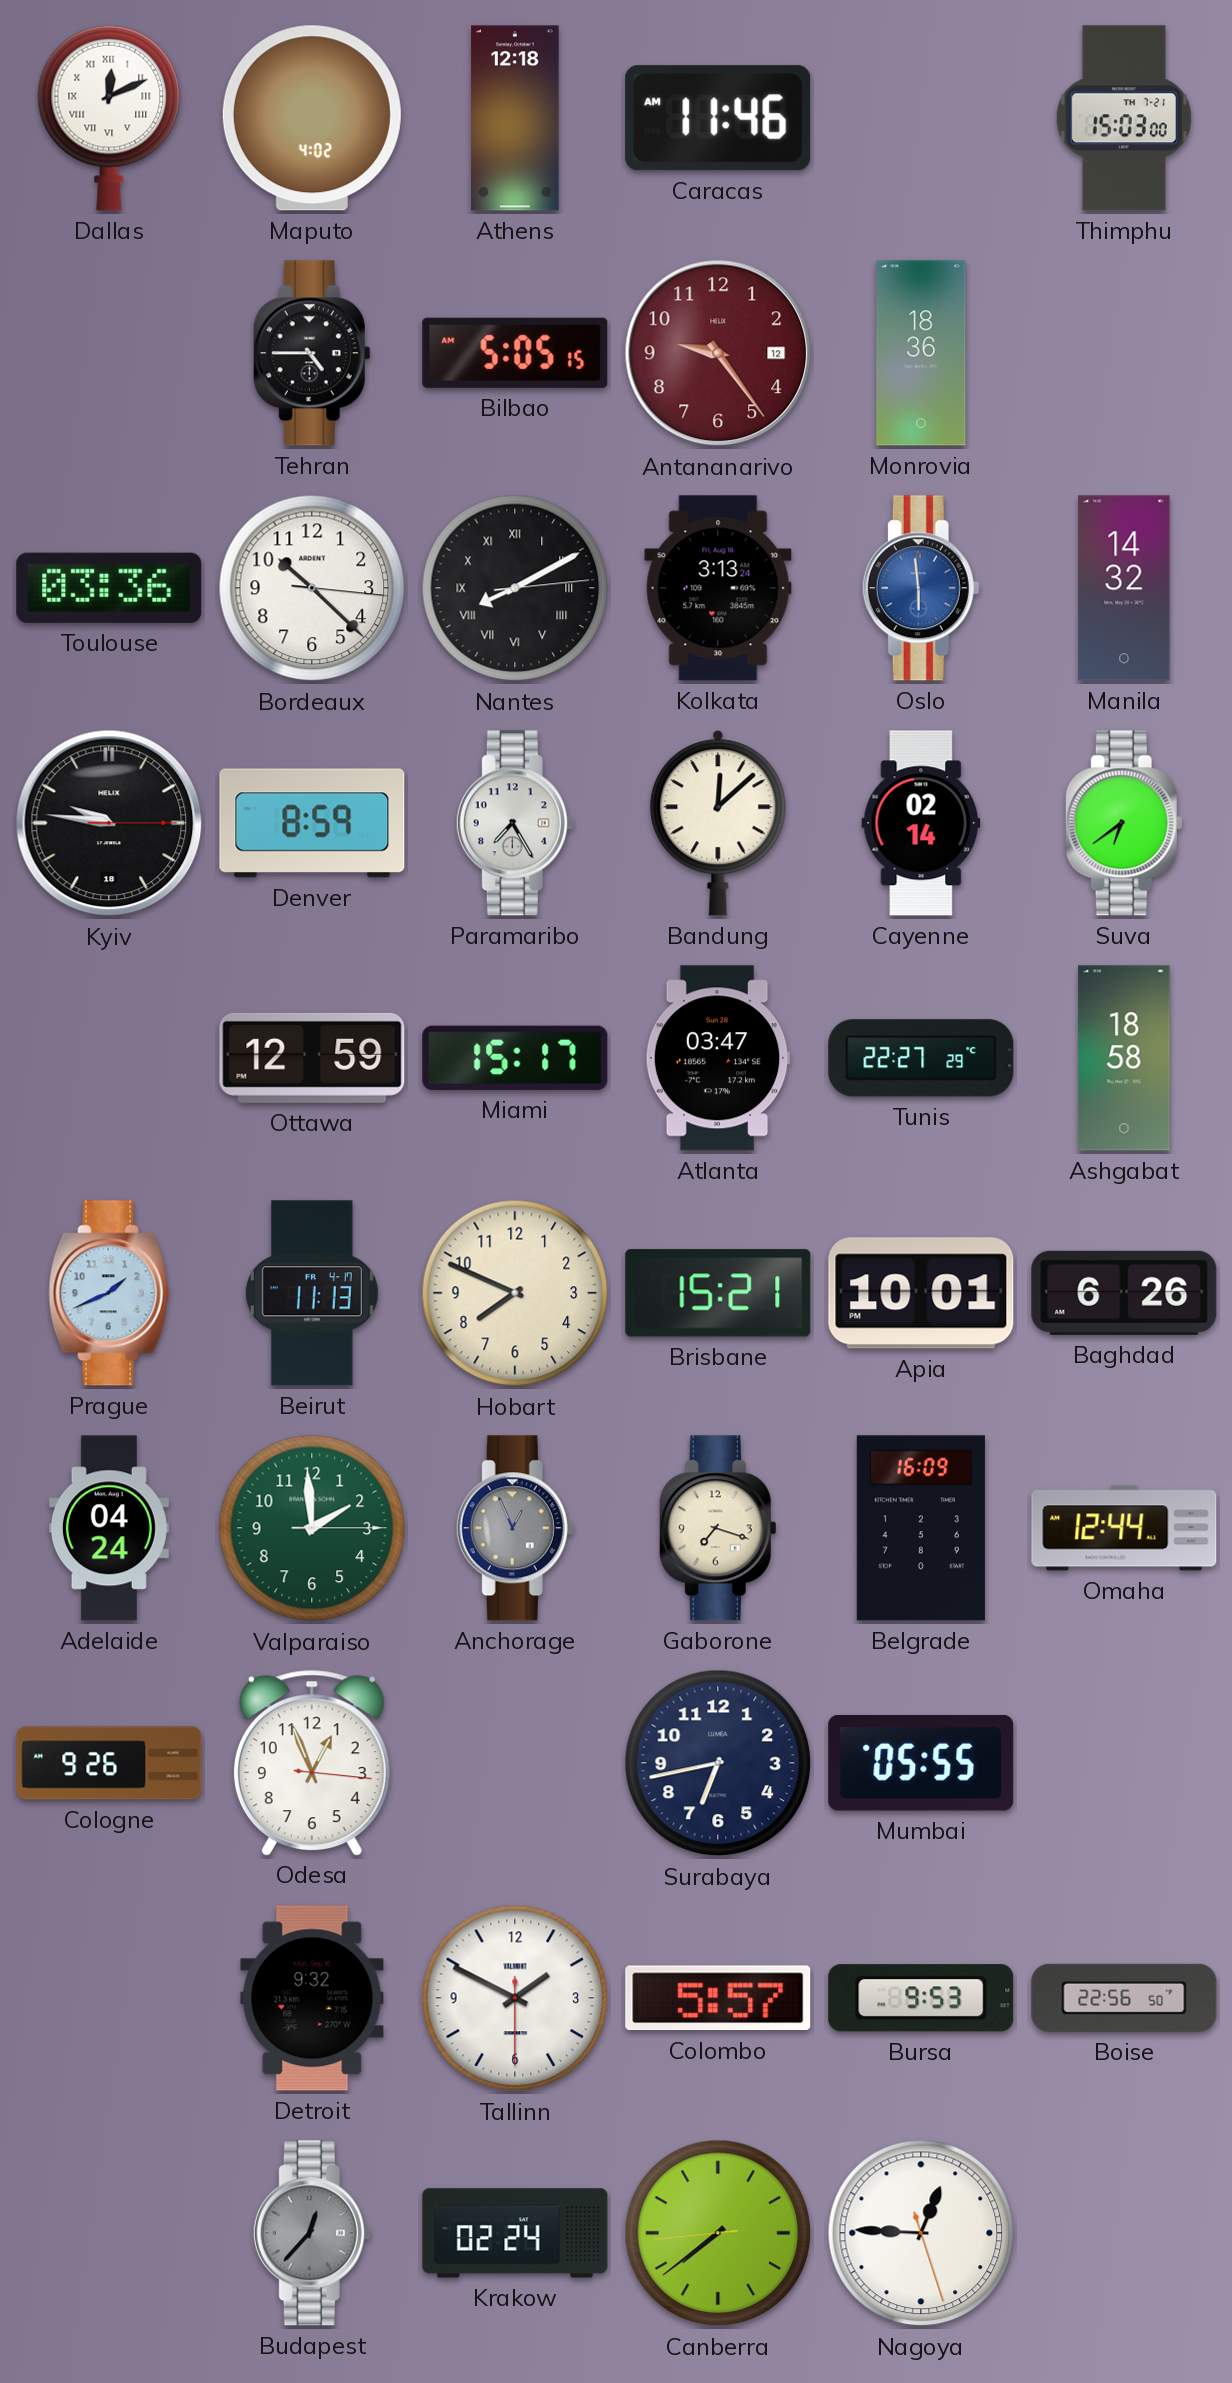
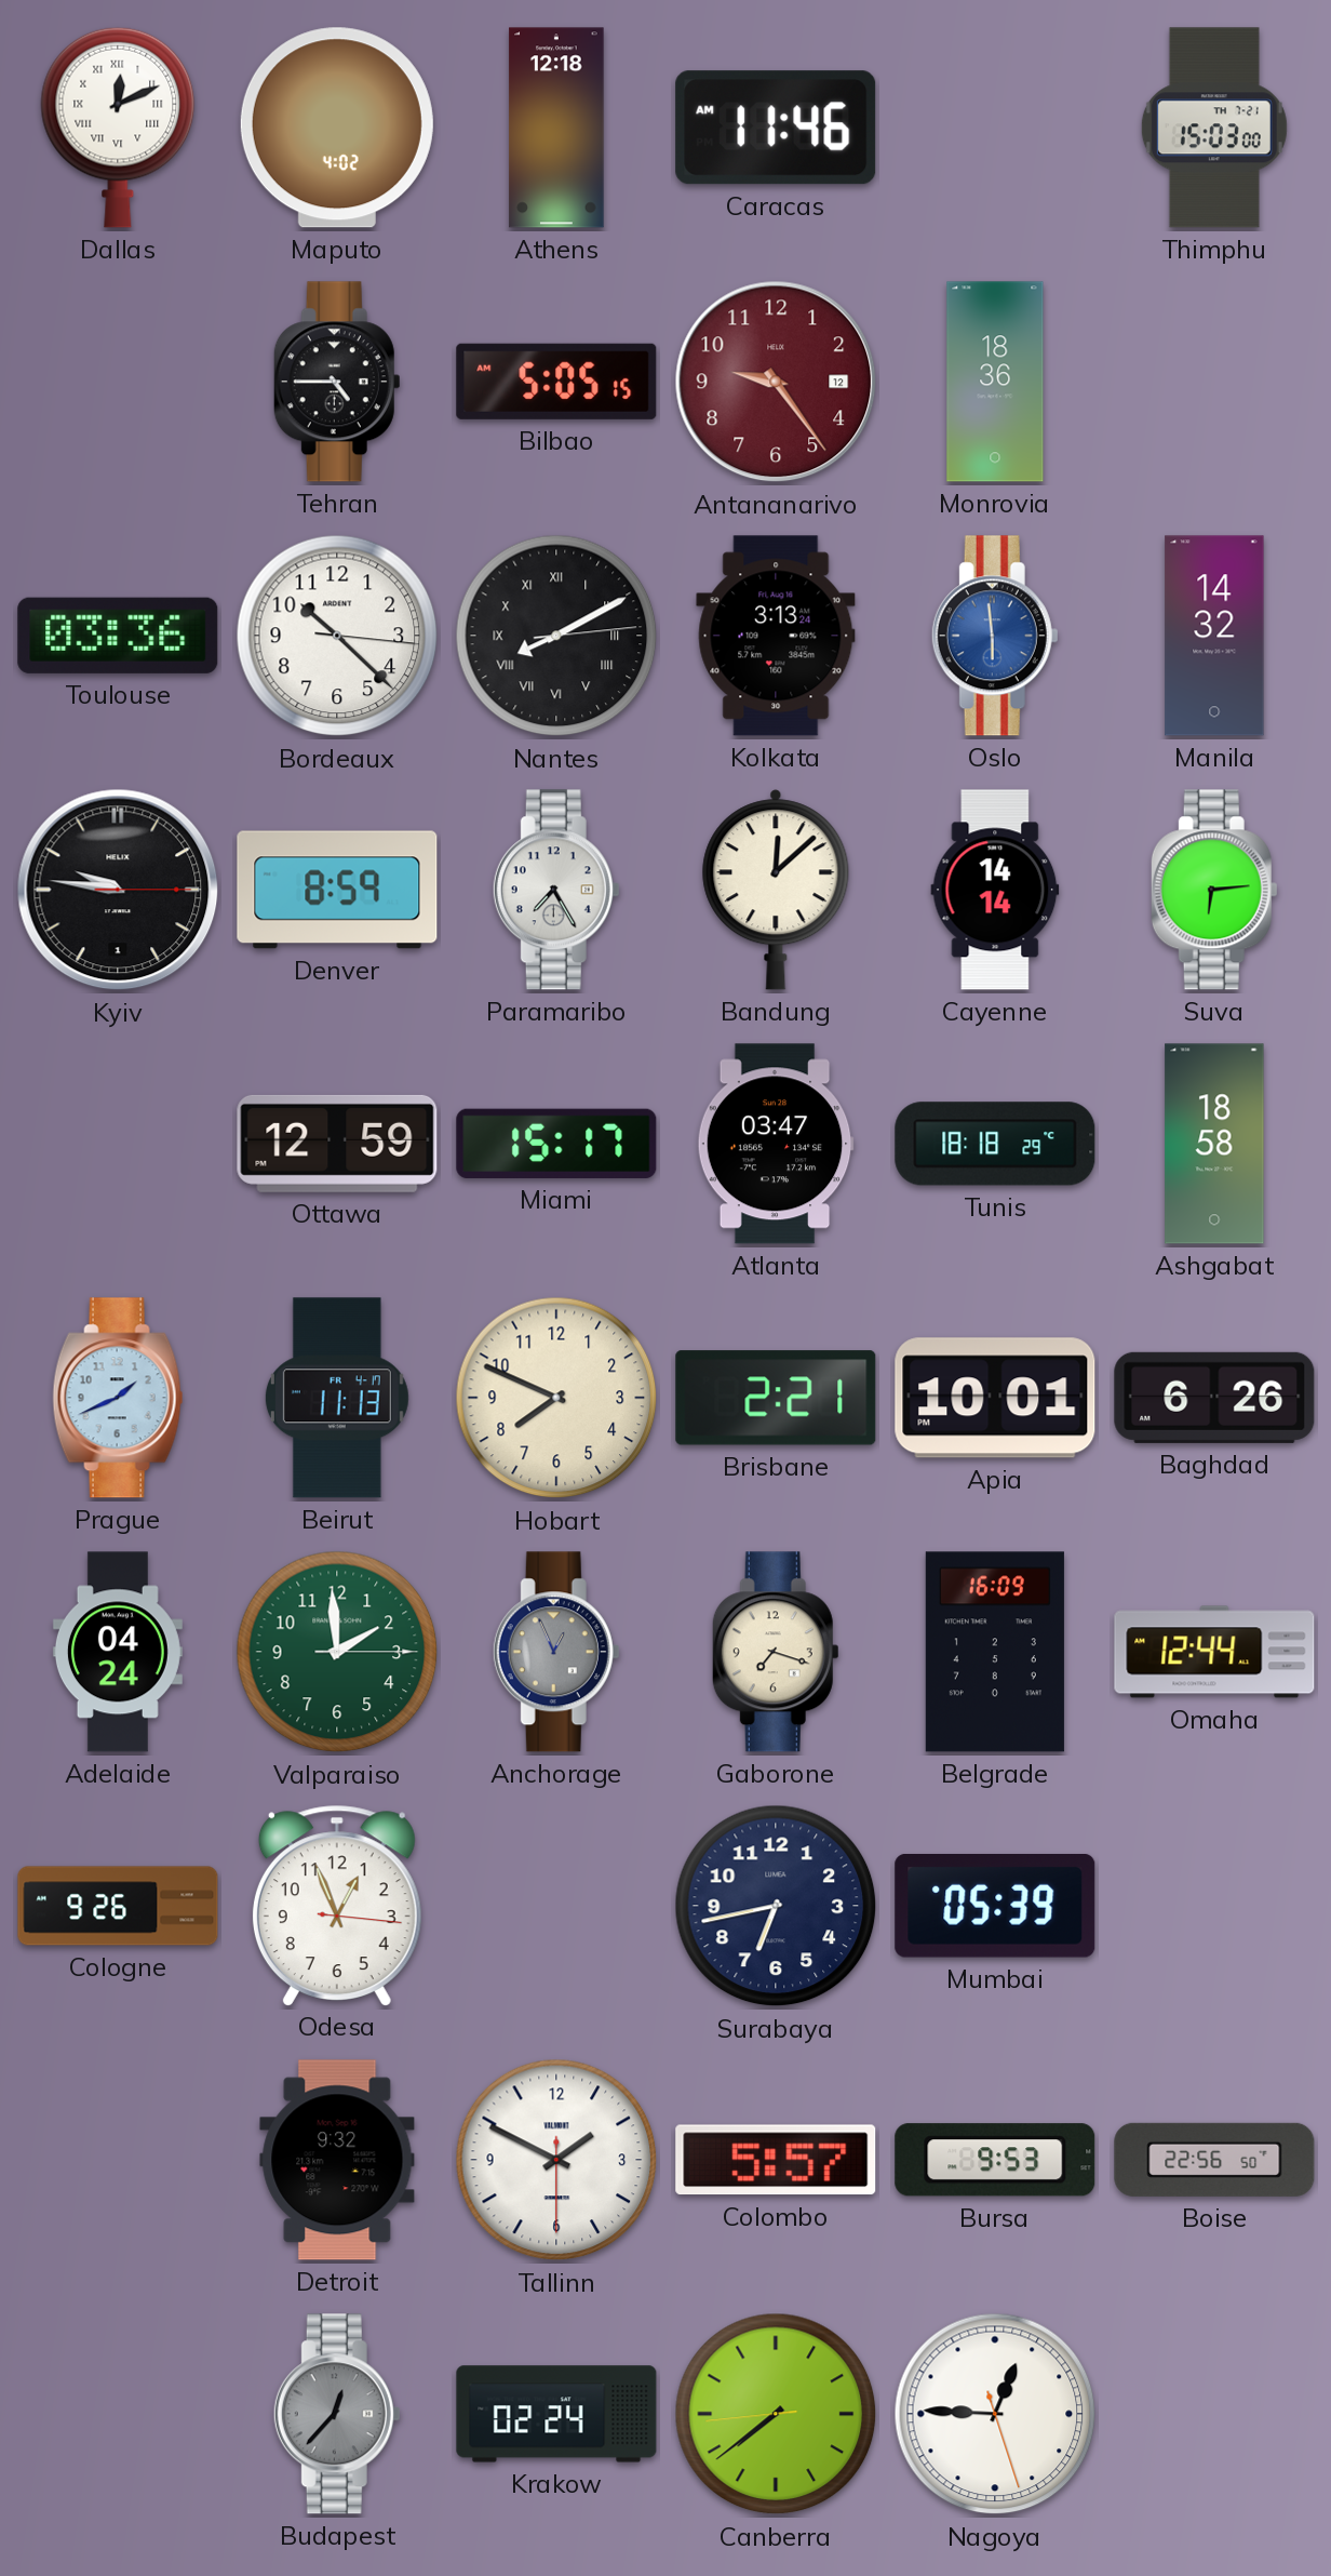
Kyiv date: 18 -> 1 (118, 890)
Cayenne: 02:14 -> 14:14 (995, 890)
Suva: 6:39 -> 6:14 (1214, 890)
Tunis: 22:27 -> 18:18 (995, 1144)
Brisbane: 15:21 -> 2:21 (776, 1398)
Mumbai: 05:55 -> 05:39 (995, 1907)
